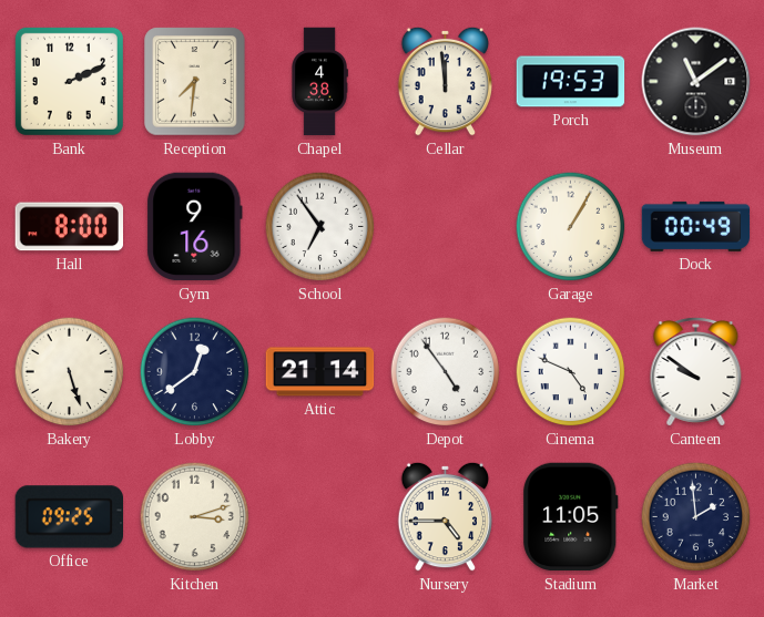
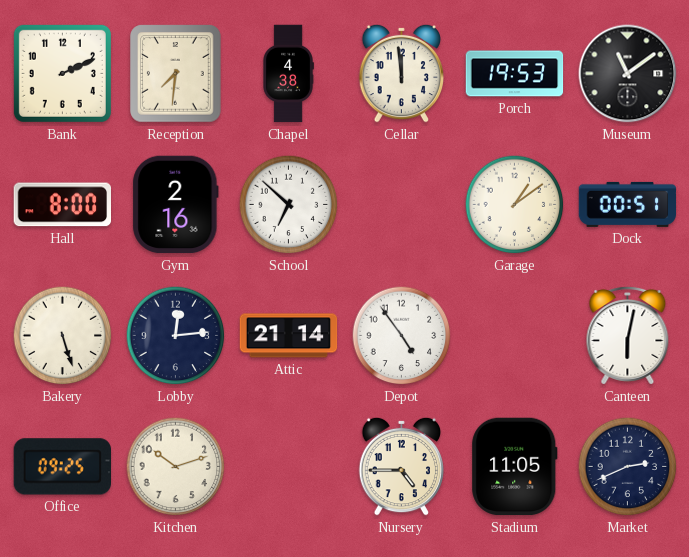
Gym: 9:16 -> 2:16 (176, 205)
School: 6:54 -> 6:52 (289, 205)
Garage: 1:05 -> 1:09 (515, 205)
Dock: 00:49 -> 00:51 (628, 204)
Lobby: 12:39 -> 12:14 (176, 336)
Cinema: 4:49 -> none (571, 372)
Canteen: 9:51 -> 6:02 (628, 335)
Kitchen: 3:12 -> 10:12 (176, 467)
Market: 1:59 -> 2:41 (628, 467)
